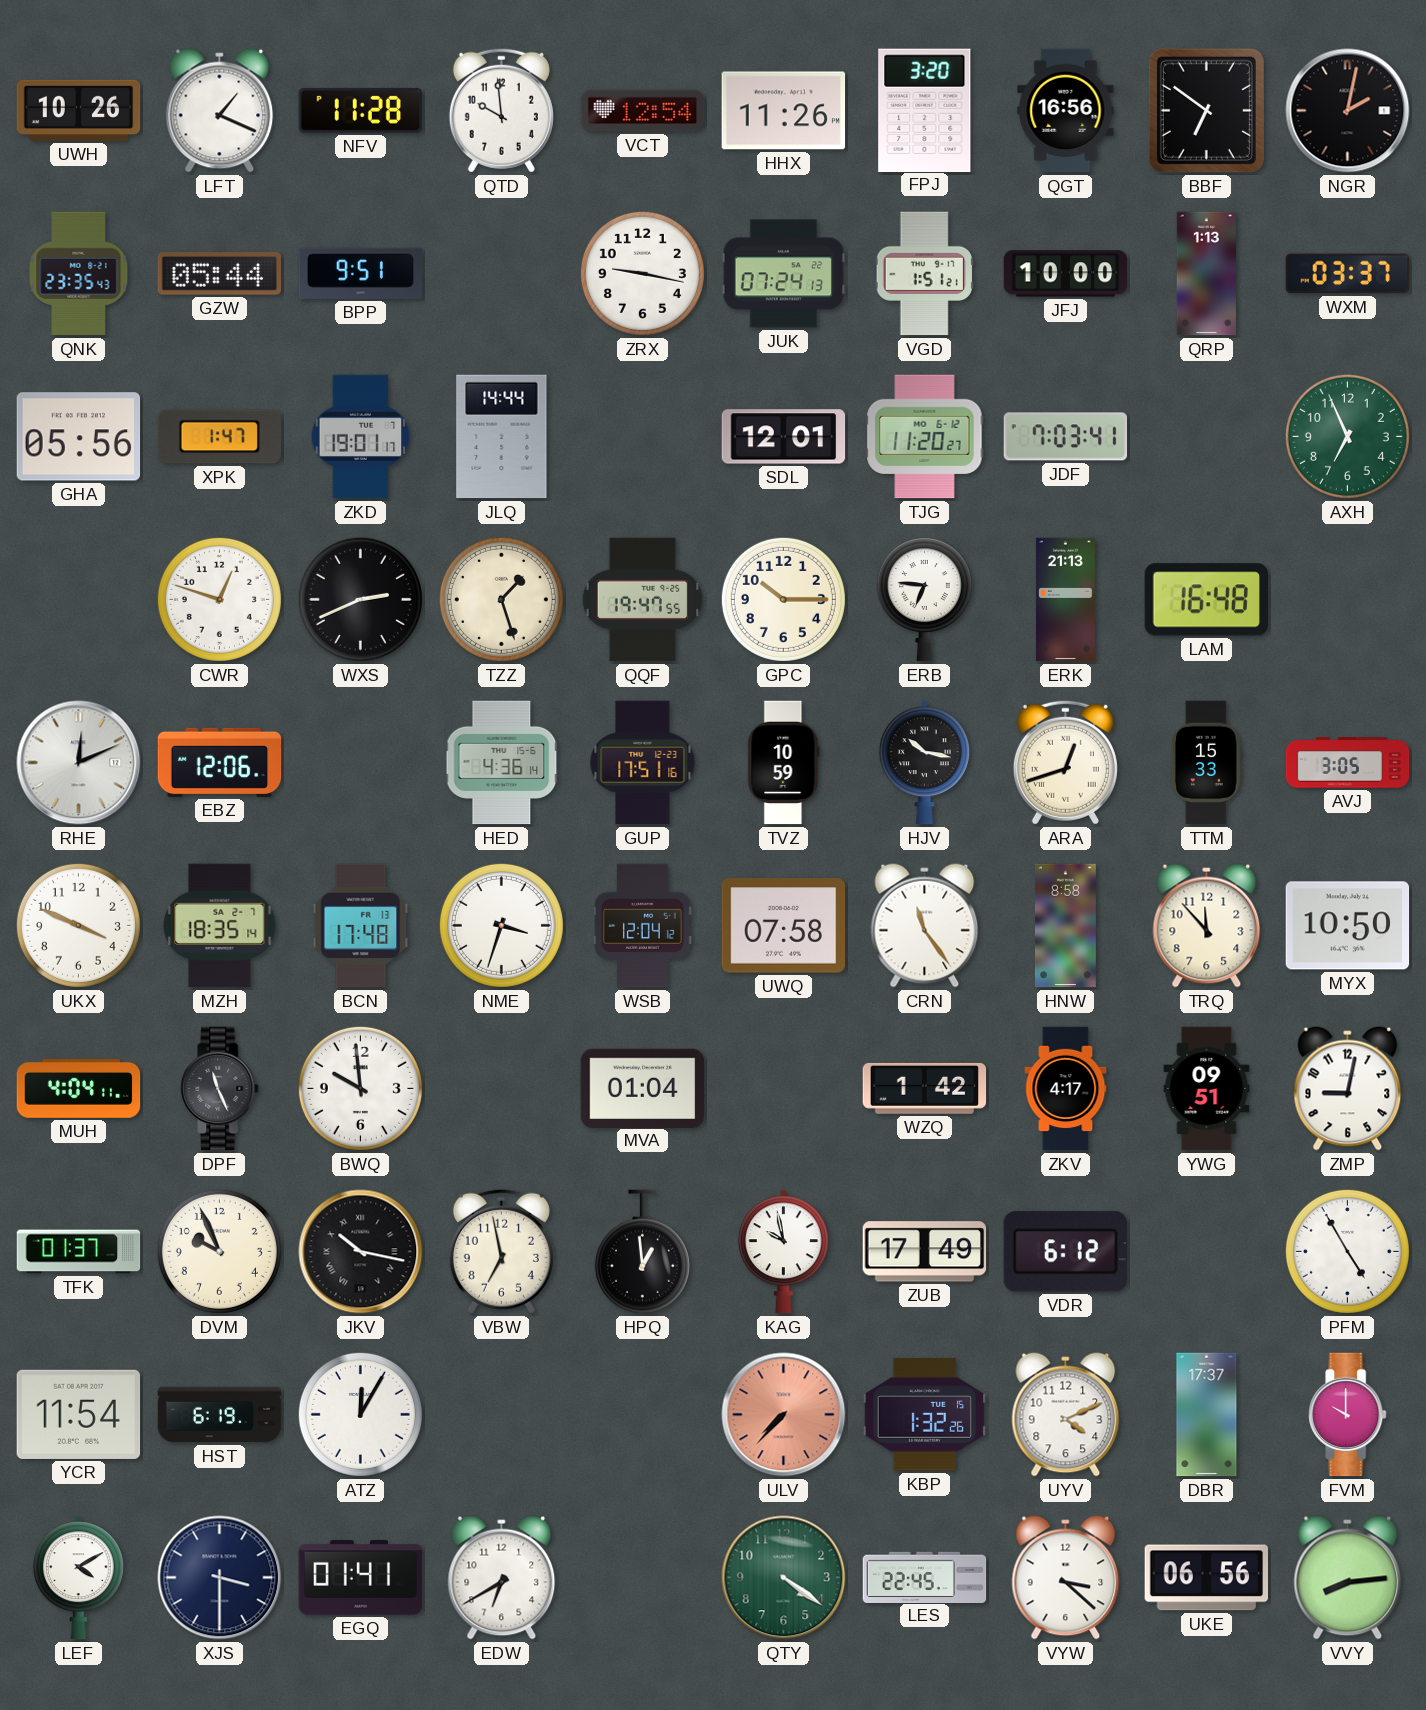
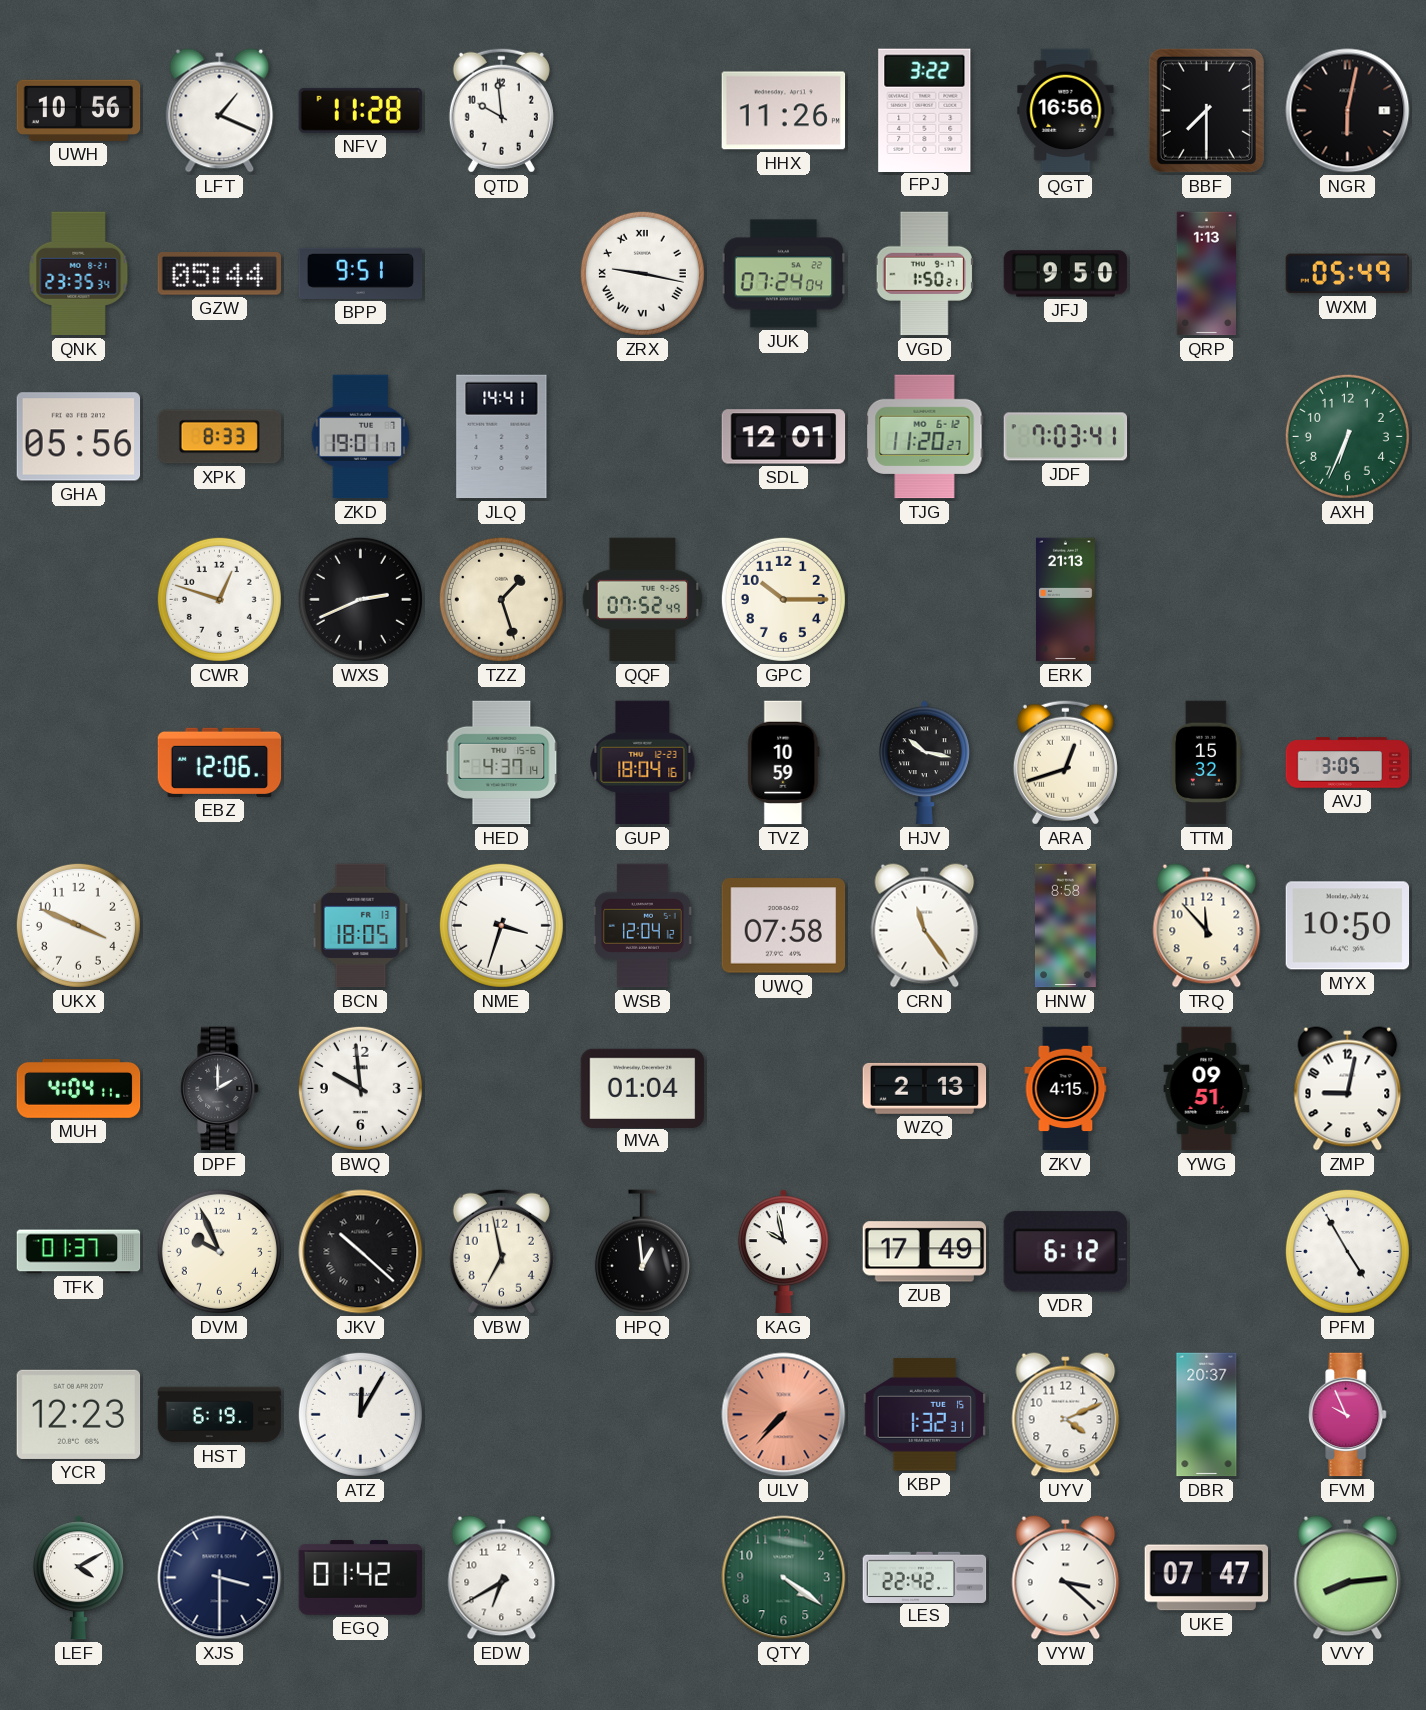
UWH: 10:26 -> 10:56 (79, 110)
VCT: 12:54 -> none (643, 111)
FPJ: 3:20 -> 3:22 (925, 110)
BBF: 6:51 -> 7:30 (1206, 110)
NGR: 2:02 -> 6:02 (1348, 111)
QNK: 23:35:43 -> 23:35:34 (79, 274)
ZRX numerals: Arabic -> Roman (642, 273)
JUK: 07:24:13 -> 07:24:04 (784, 274)
VGD: 1:51 -> 1:50 (924, 274)
JFJ: 10:00 -> 9:50 (1066, 274)
WXM: 03:37 -> 05:49 (1348, 274)
XPK: 1:47 -> 8:33 (219, 437)
JLQ: 14:44 -> 14:41 (502, 437)
AXH: 6:56 -> 6:34 (1347, 436)
QQF: 19:47 -> 07:52 (643, 600)
ERB: 6:46 -> none (924, 600)
LAM: 16:48 -> none (1206, 600)
RHE: 12:11 -> none (79, 763)
HED: 4:36 -> 4:37 (502, 763)
GUP: 17:51 -> 18:04 (643, 763)
TTM: 15:33 -> 15:32 (1206, 763)
MZH: 18:35 -> none (220, 926)
BCN: 17:48 -> 18:05 (361, 926)
DPF: 11:26 -> 2:00 (220, 1089)
WZQ: 1:42 -> 2:13 (925, 1088)
ZKV: 4:17 -> 4:15 (1066, 1089)
JKV: 10:17 -> 10:22 (361, 1252)
YCR: 11:54 -> 12:23 (79, 1414)
KBP: 1:32:26 -> 1:32:31 (925, 1415)
DBR: 17:37 -> 20:37 (1207, 1415)
FVM: 10:00 -> 9:56 (1348, 1415)
EGQ: 01:41 -> 01:42 (361, 1578)
LES: 22:45 -> 22:42 (925, 1577)
UKE: 06:56 -> 07:47 (1207, 1578)
